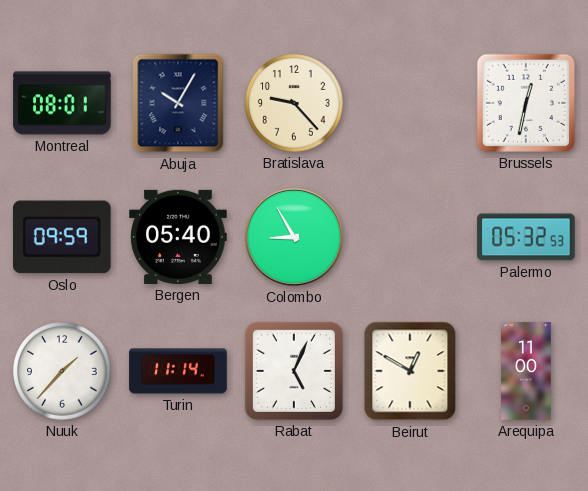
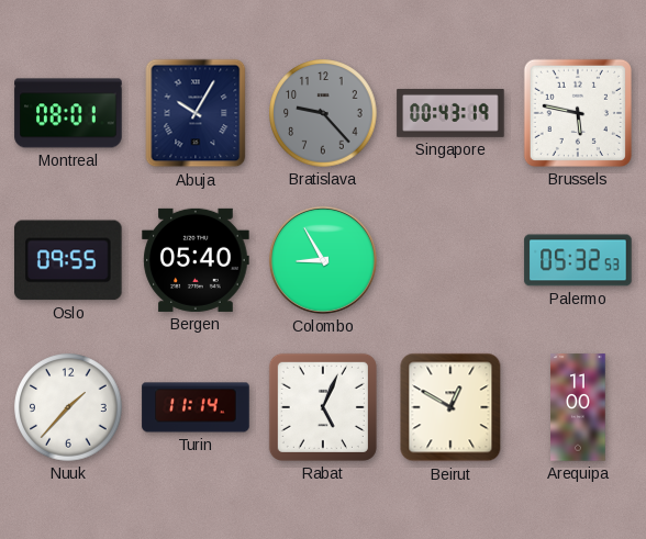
Bratislava dial: cream -> grey (323, 113)
Singapore: none -> 00:43 (450, 113)
Brussels: 12:32 -> 5:47 (578, 113)
Oslo: 09:59 -> 09:55 (69, 260)
